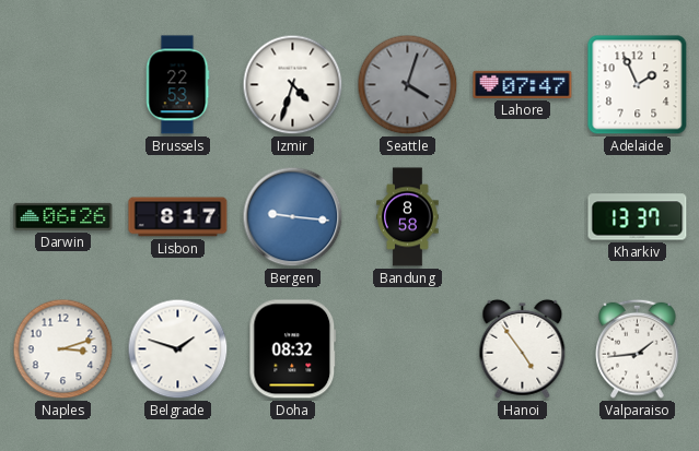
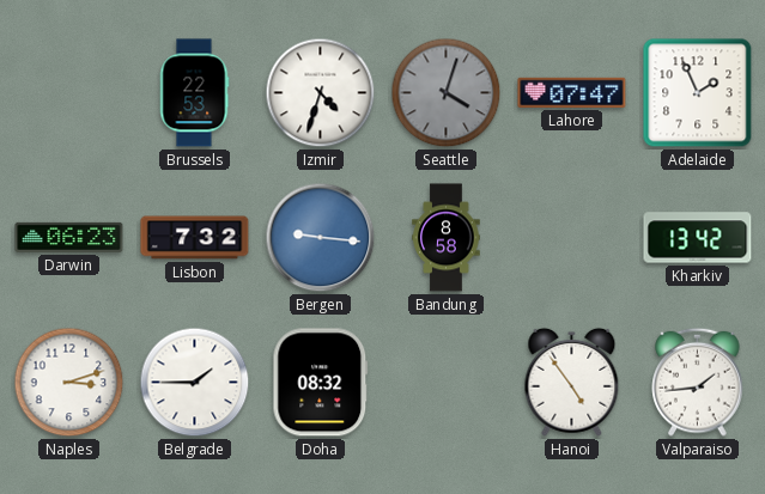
Darwin: 06:26 -> 06:23 (69, 237)
Lisbon: 8:17 -> 7:32 (195, 238)
Kharkiv: 13:37 -> 13:42 (698, 238)
Belgrade: 1:48 -> 1:45 (195, 383)
